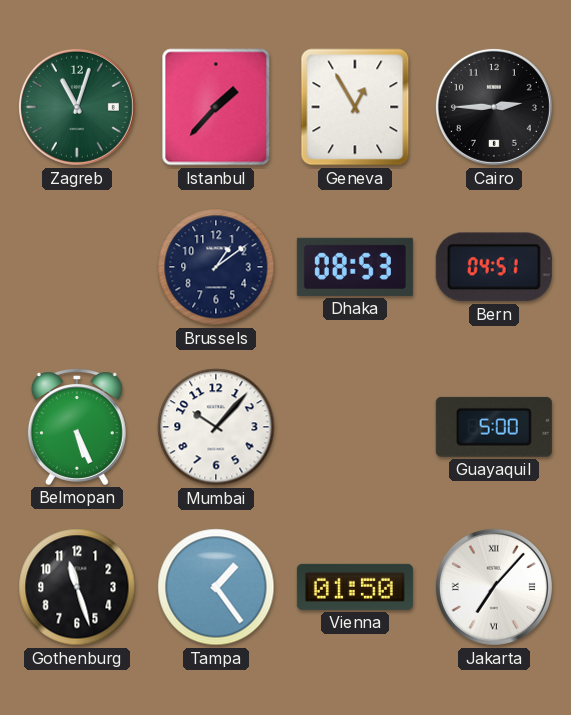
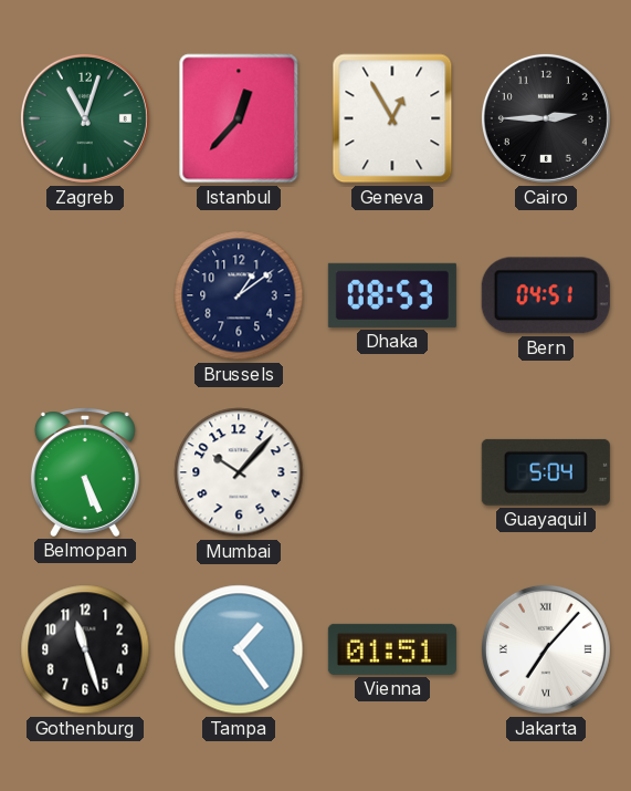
Istanbul: 1:37 -> 12:37 (239, 118)
Guayaquil: 5:00 -> 5:04 (546, 472)
Vienna: 01:50 -> 01:51 (392, 649)
